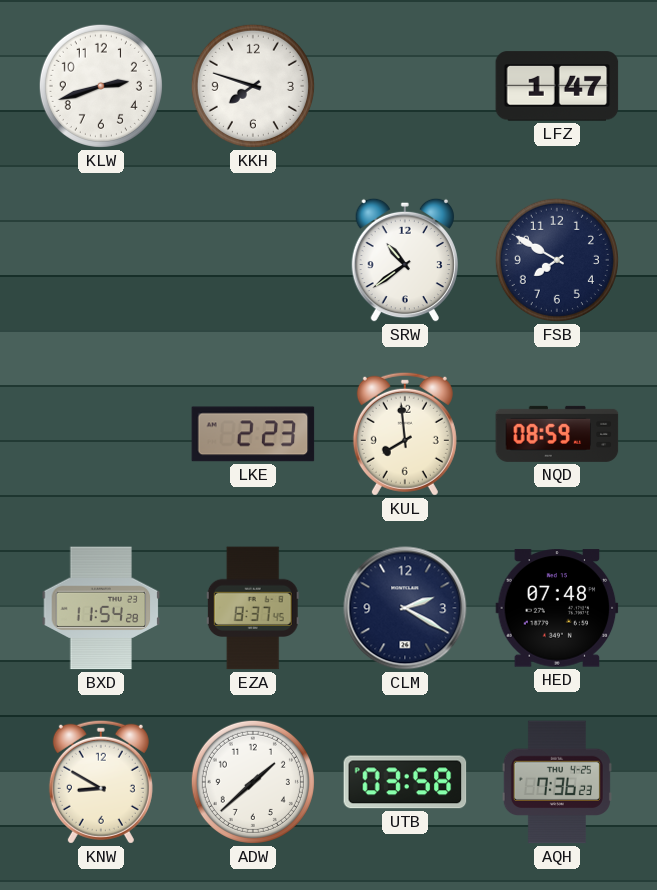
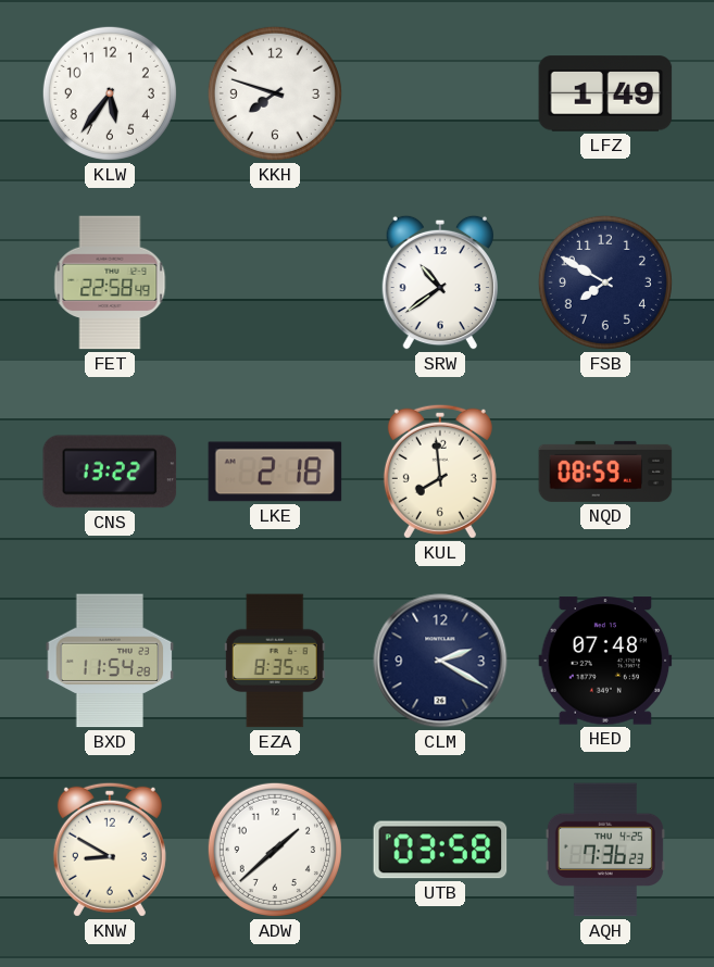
KLW: 2:42 -> 5:36 (110, 93)
LFZ: 1:47 -> 1:49 (605, 93)
FET: none -> 22:58 (110, 282)
CNS: none -> 13:22 (110, 472)
LKE: 2:23 -> 2:18 (275, 472)
EZA: 8:37 -> 8:35 (275, 661)
